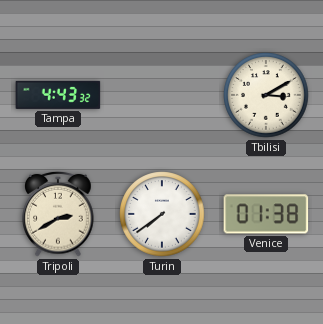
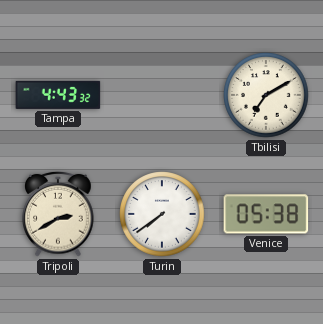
Tbilisi: 3:10 -> 7:10 (266, 95)
Venice: 01:38 -> 05:38 (266, 214)
